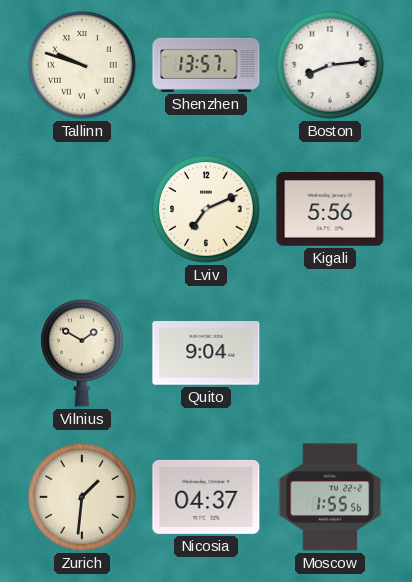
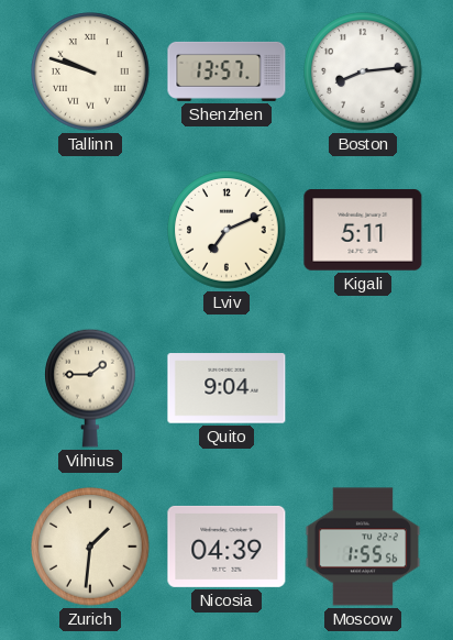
Kigali: 5:56 -> 5:11 (363, 230)
Vilnius: 1:50 -> 1:45 (91, 388)
Nicosia: 04:37 -> 04:39 (226, 547)
